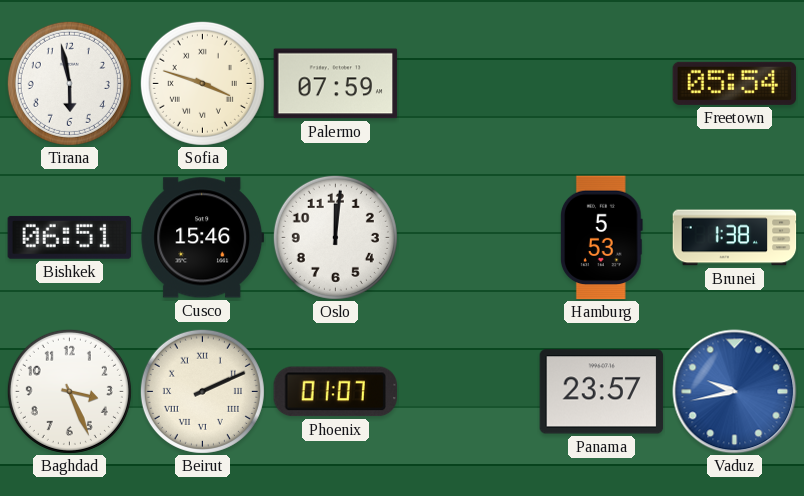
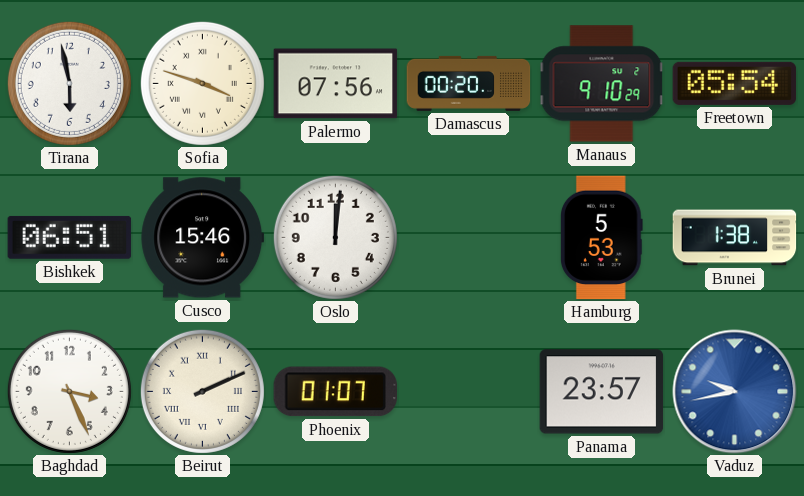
Palermo: 07:59 -> 07:56 (336, 84)
Damascus: none -> 00:20 (469, 83)
Manaus: none -> 9:10 (602, 84)
